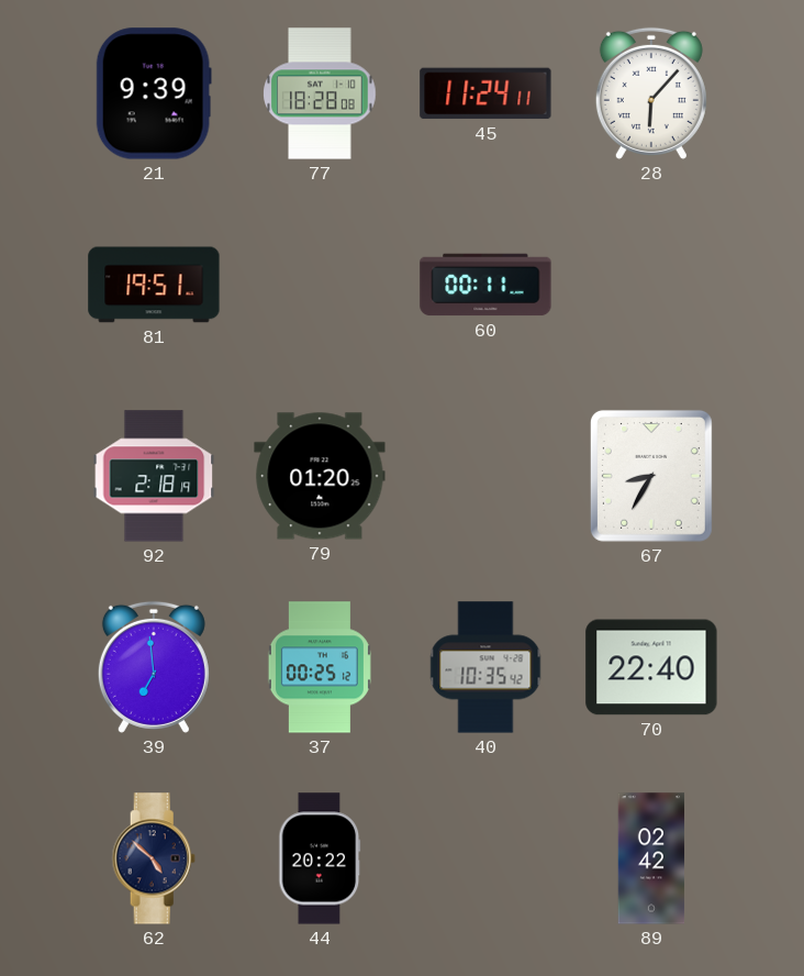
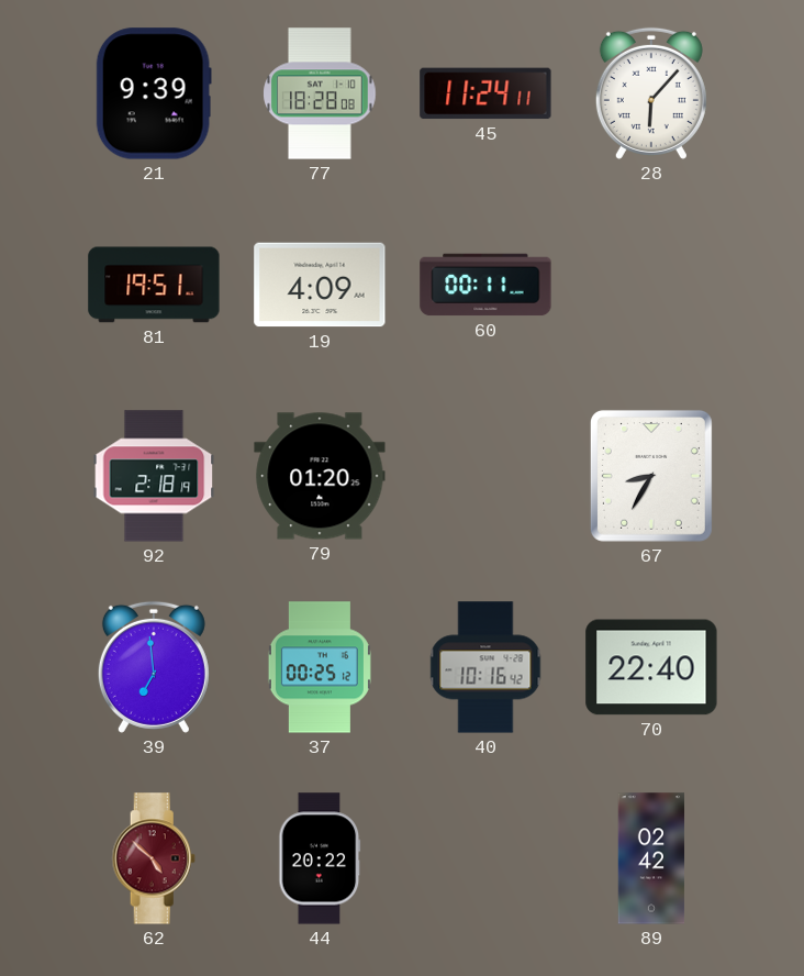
19: none -> 4:09 (320, 285)
40: 10:35 -> 10:16 (485, 667)
62 dial: navy -> burgundy (154, 858)
